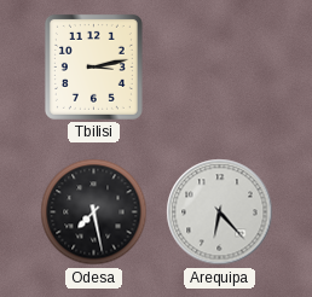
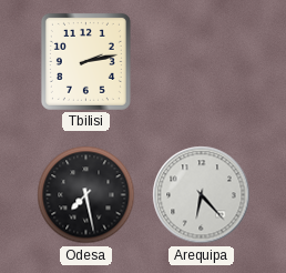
Tbilisi: 3:13 -> 2:13 (85, 61)
